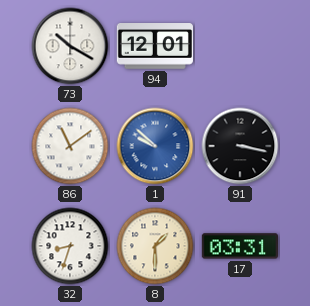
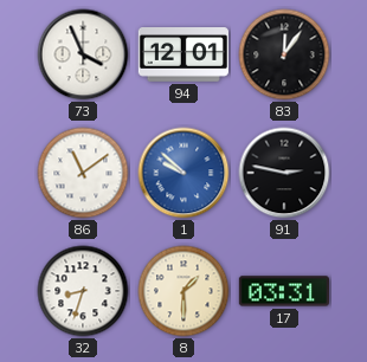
73: 10:20 -> 3:56 (83, 54)
83: none -> 12:06 (284, 54)
91: 3:17 -> 2:47 (284, 173)
